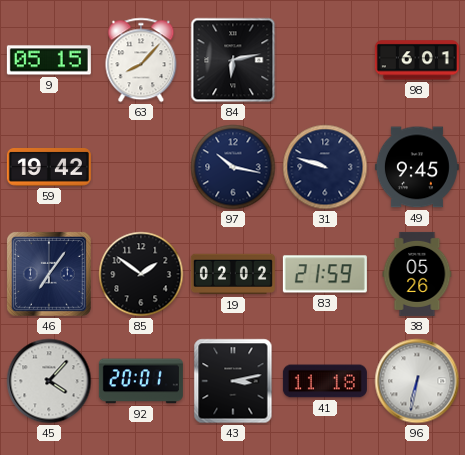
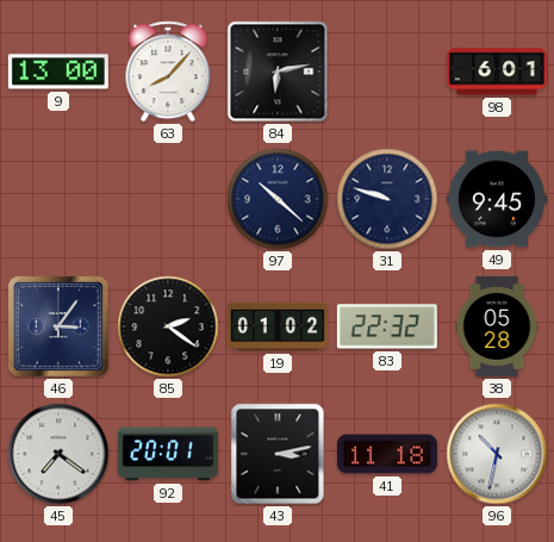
9: 05:15 -> 13:00 (58, 71)
59: 19:42 -> none (49, 168)
97: 10:17 -> 10:22 (278, 199)
46: 7:06 -> 3:06 (58, 326)
85: 1:51 -> 2:21 (168, 326)
19: 02:02 -> 01:02 (278, 326)
83: 21:59 -> 22:32 (387, 326)
38: 05:26 -> 05:28 (497, 326)
45: 4:07 -> 7:21 (58, 454)
96: 6:32 -> 10:32 (497, 454)
